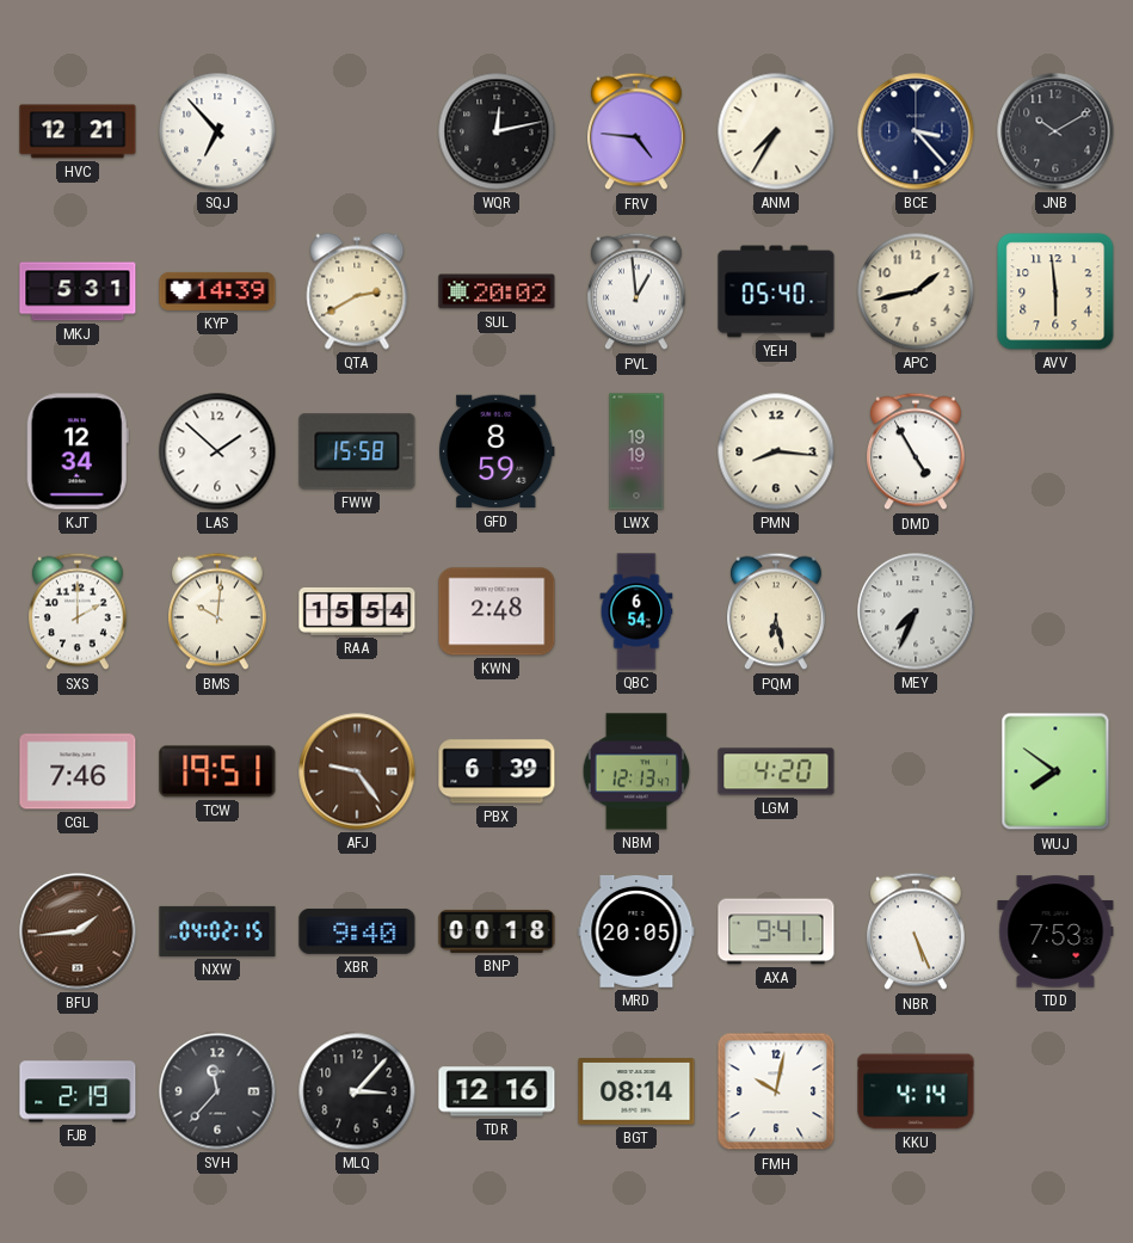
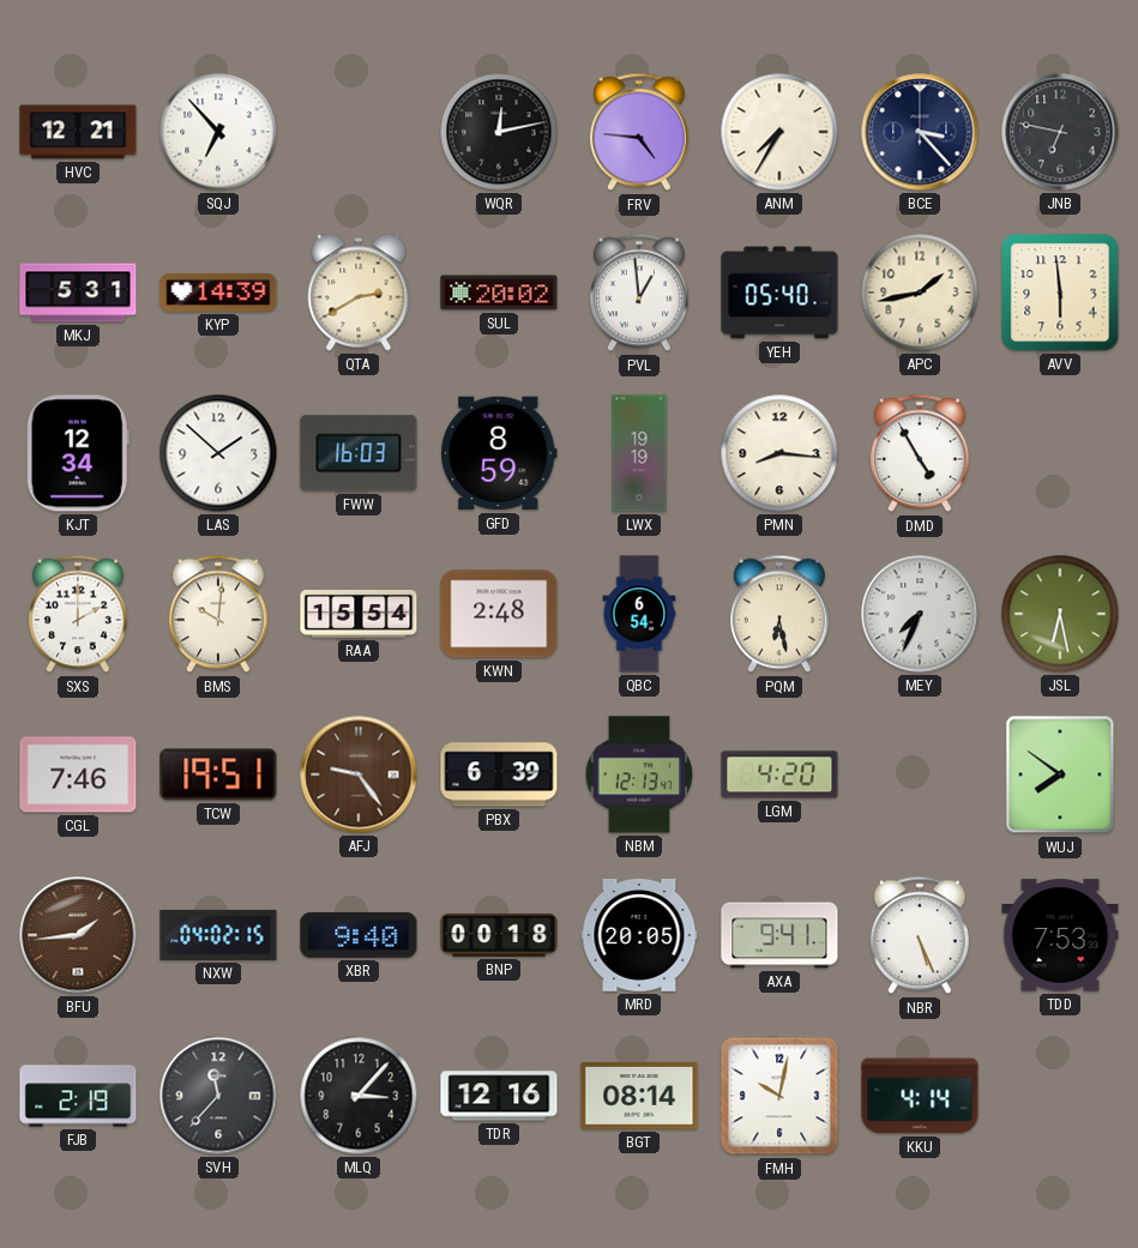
JNB: 10:10 -> 6:47 (1060, 132)
FWW: 15:58 -> 16:03 (359, 453)
JSL: none -> 6:28 (1060, 614)
